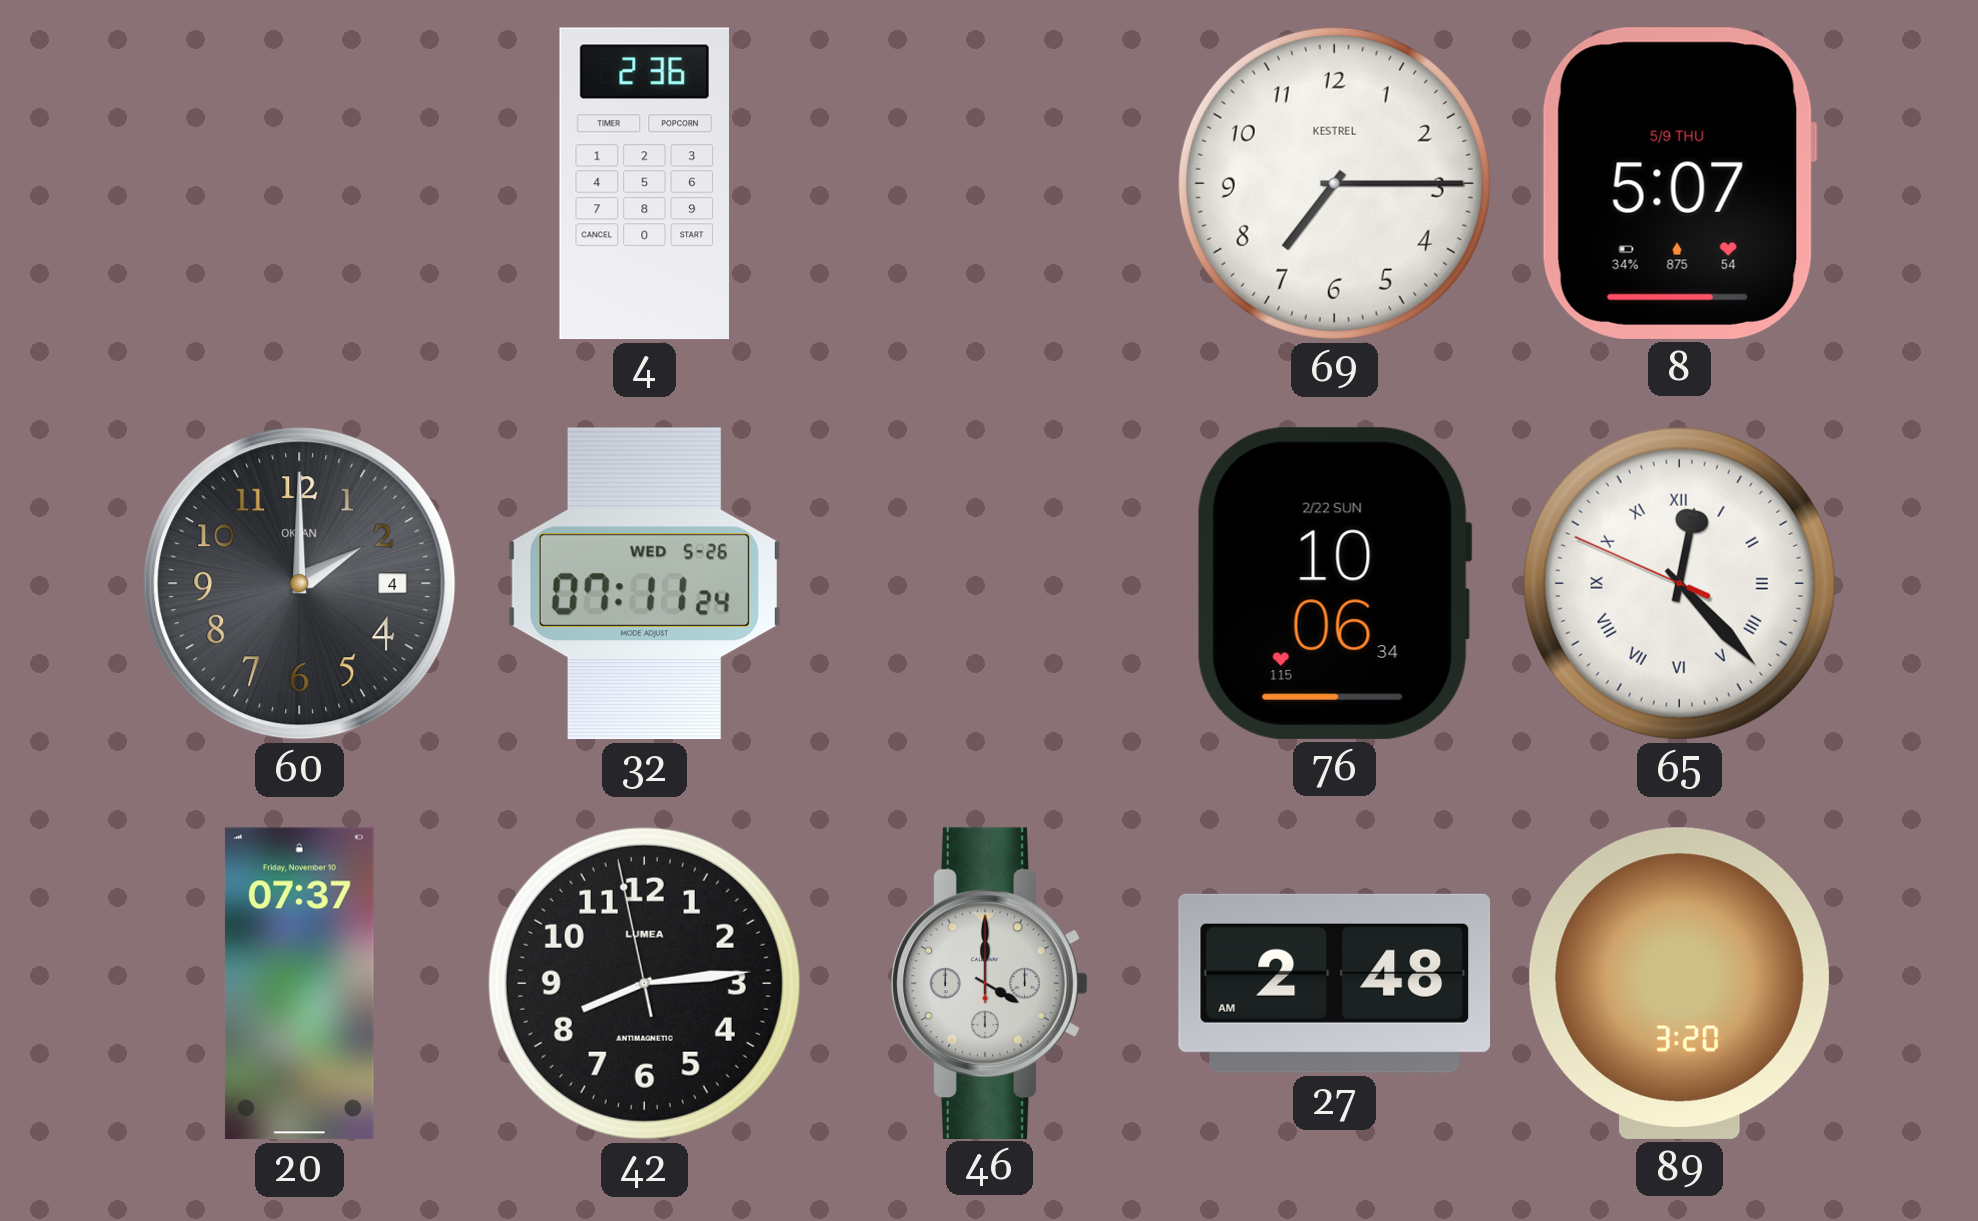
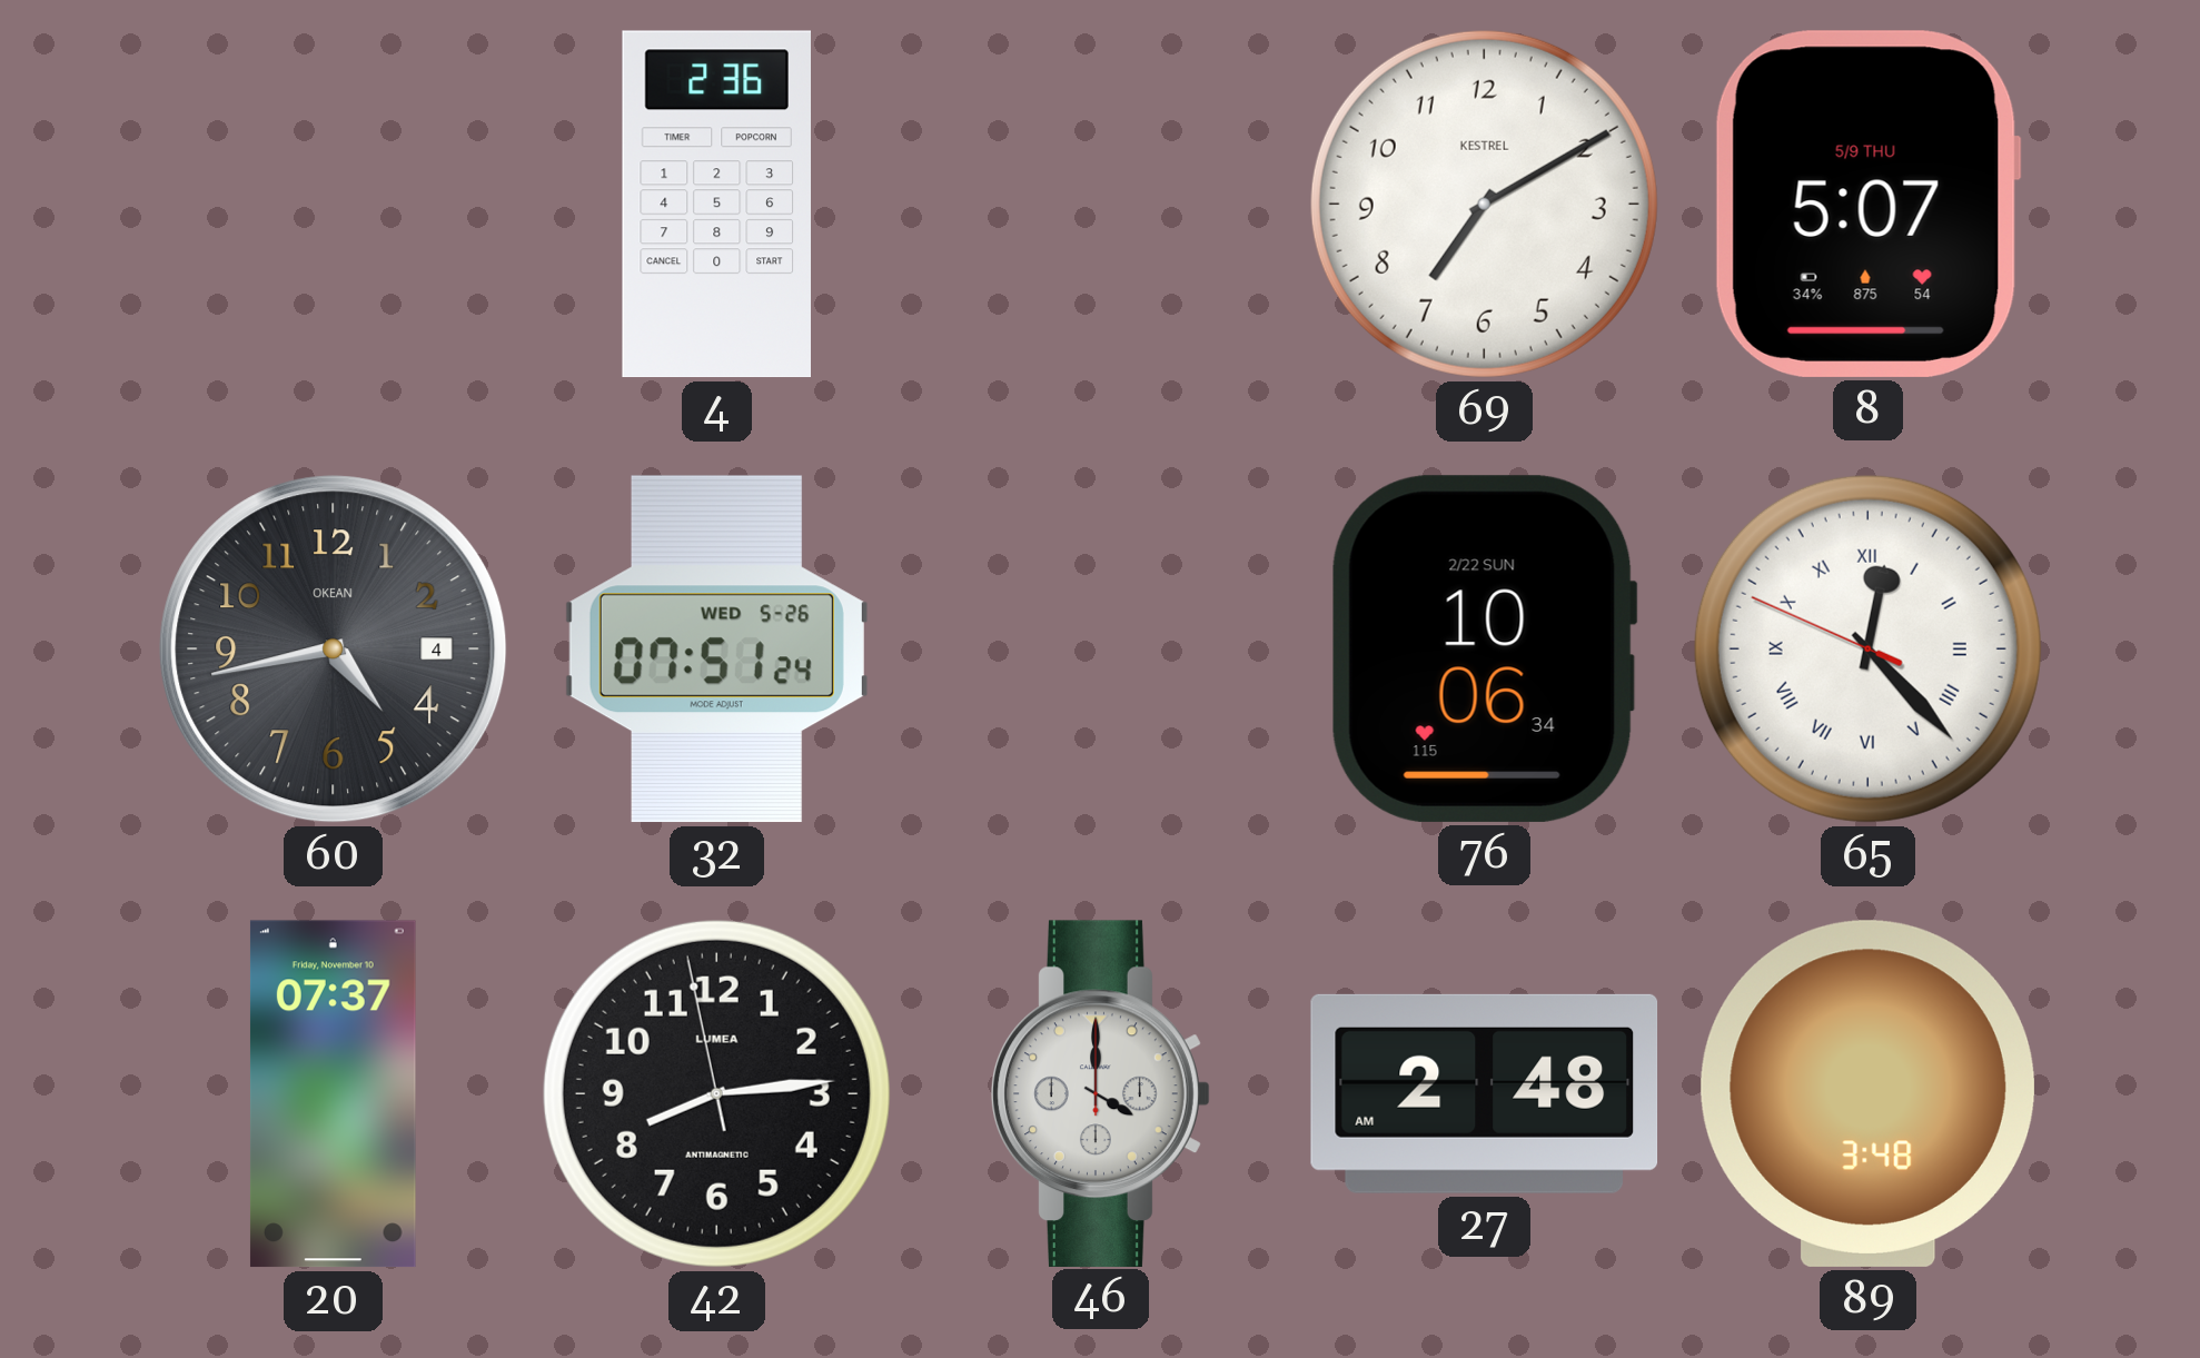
69: 7:15 -> 7:10 (1484, 204)
60: 2:00 -> 4:43 (334, 650)
32: 07:11 -> 07:51 (716, 650)
89: 3:20 -> 3:48 (1867, 1093)
